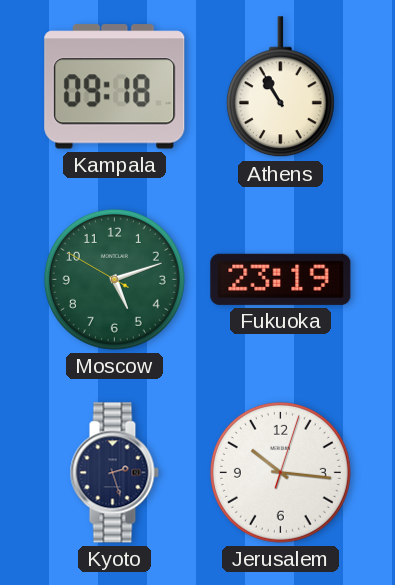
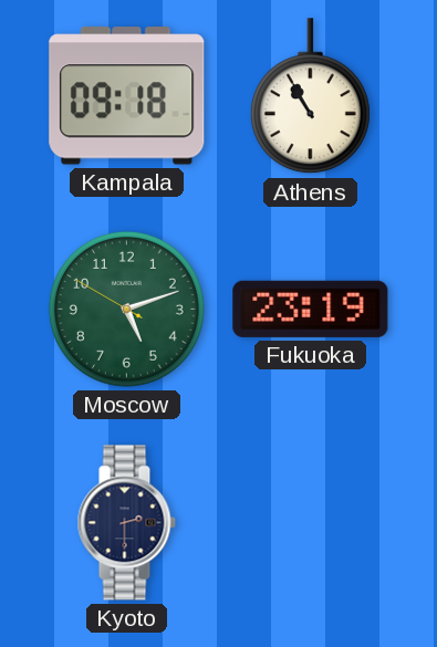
Kyoto: 2:27 -> 2:30 (126, 523)
Jerusalem: 10:16 -> none (280, 472)
